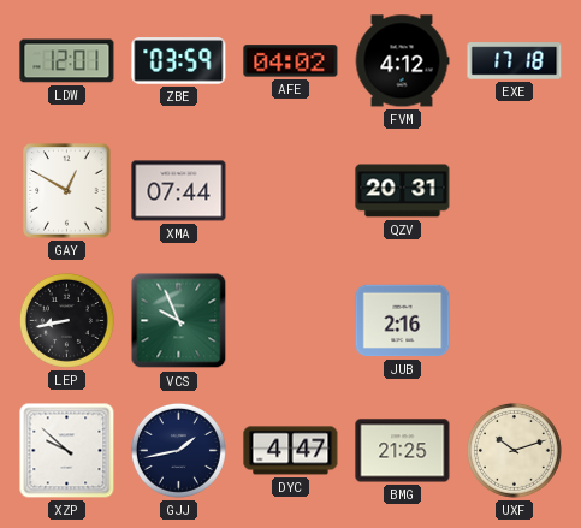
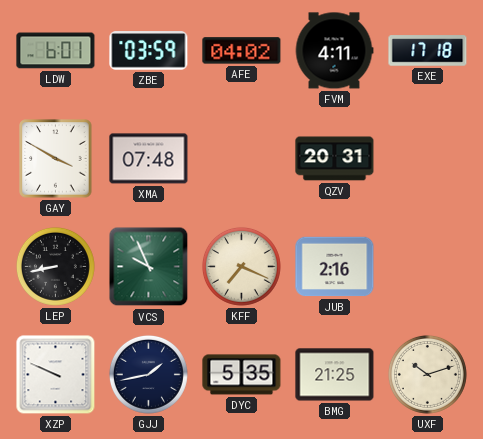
LDW: 12:01 -> 6:01 (56, 51)
FVM: 4:12 -> 4:11 (334, 51)
GAY: 12:50 -> 3:50 (56, 159)
XMA: 07:44 -> 07:48 (149, 159)
KFF: none -> 7:19 (241, 266)
XZP: 9:52 -> 9:49 (56, 375)
DYC: 4:47 -> 5:35 (242, 375)
